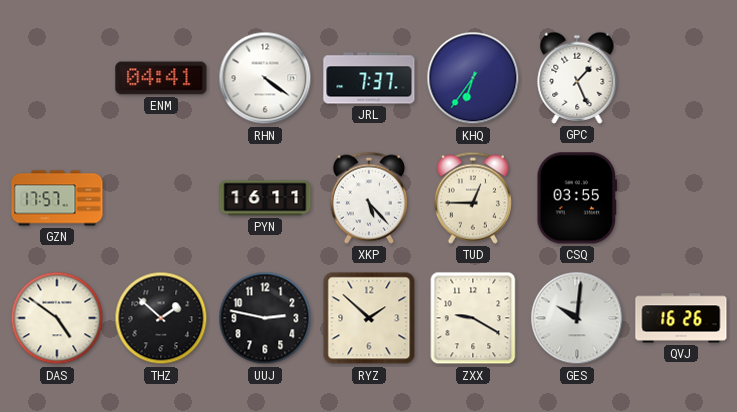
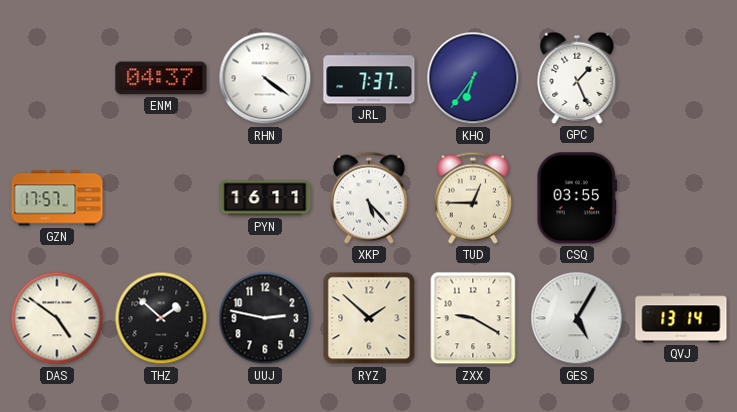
ENM: 04:41 -> 04:37 (161, 78)
GES: 10:01 -> 5:05 (577, 318)
QVJ: 16:26 -> 13:14 (681, 318)
